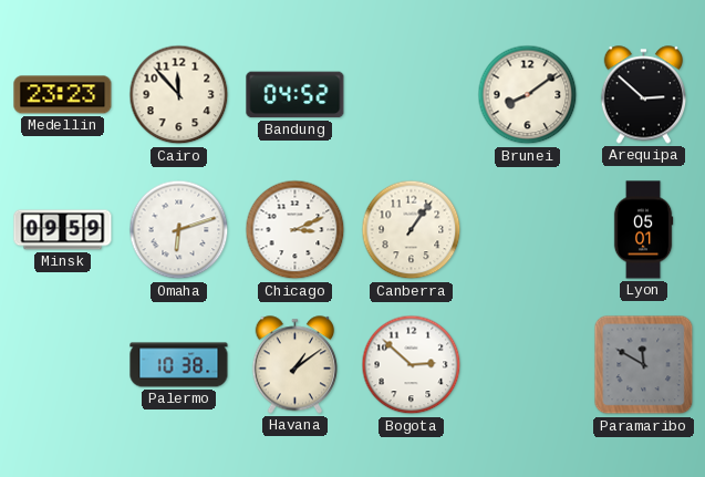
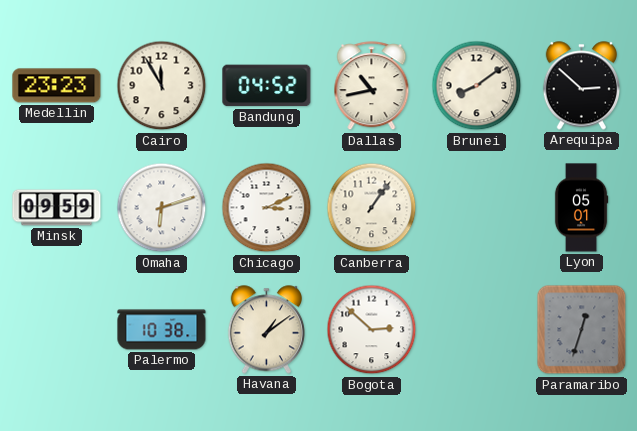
Cairo: 11:53 -> 11:55 (162, 86)
Dallas: none -> 10:43 (372, 86)
Paramaribo: 11:50 -> 12:33 (582, 330)
